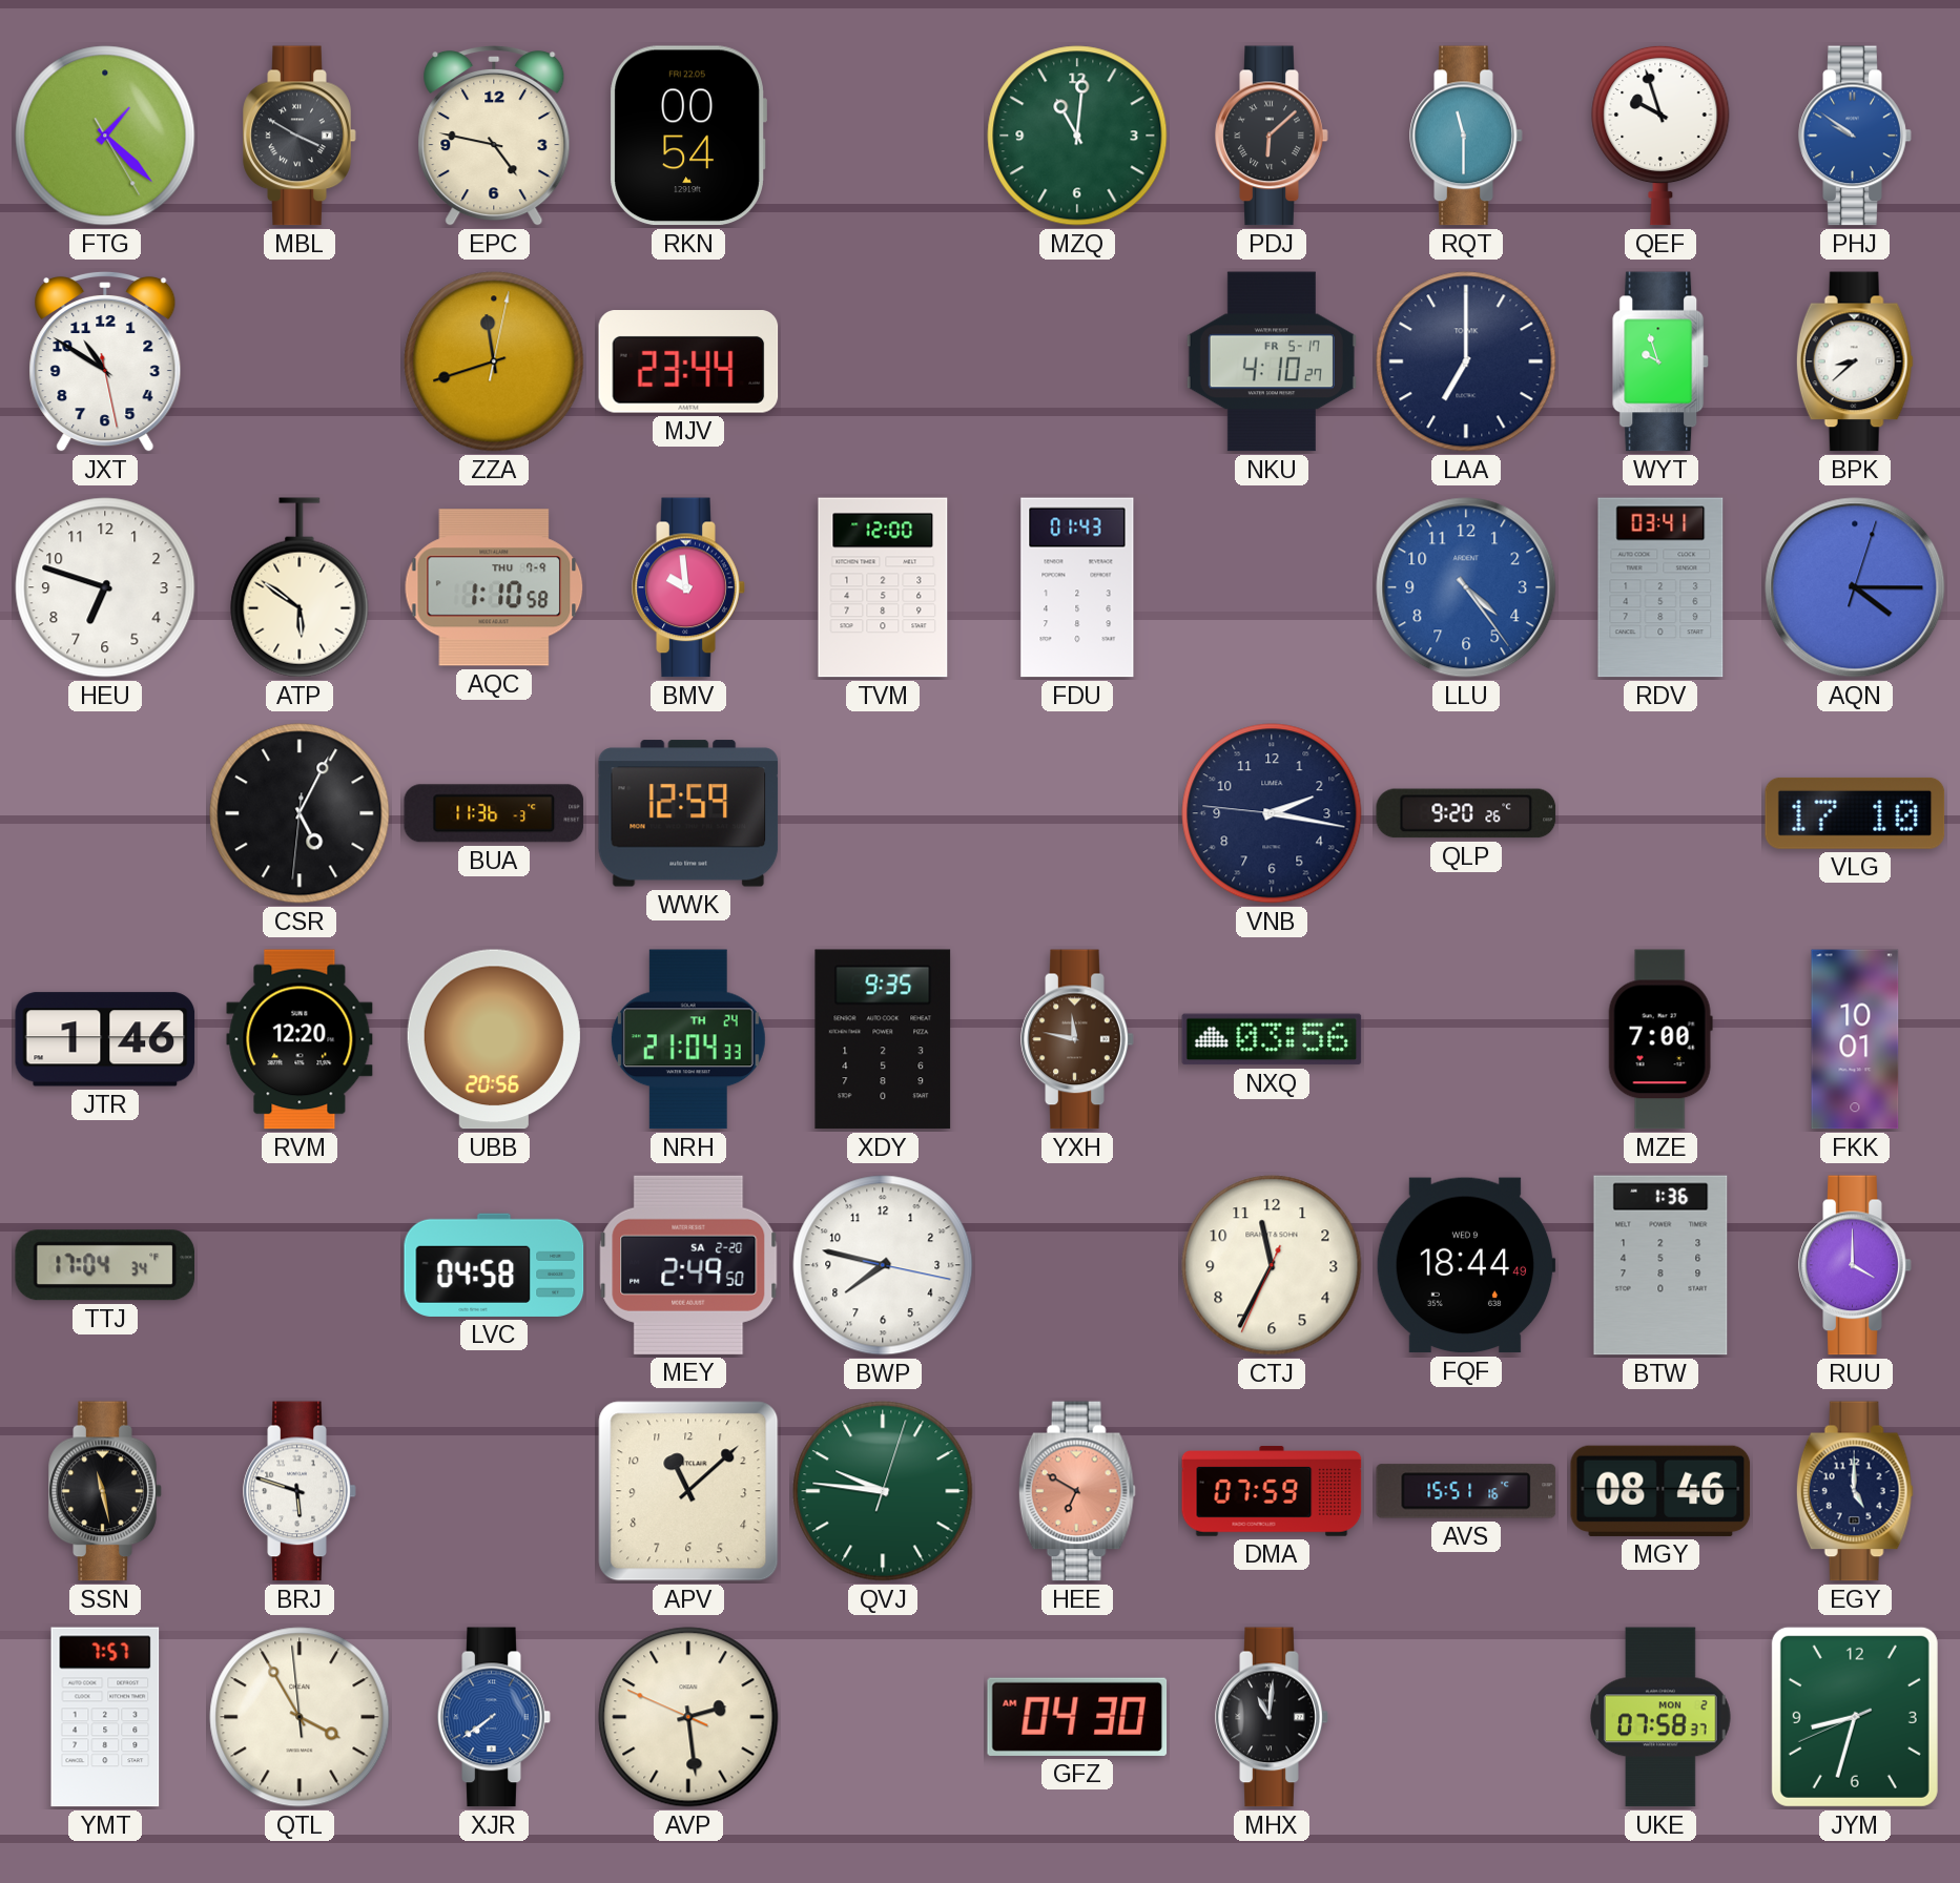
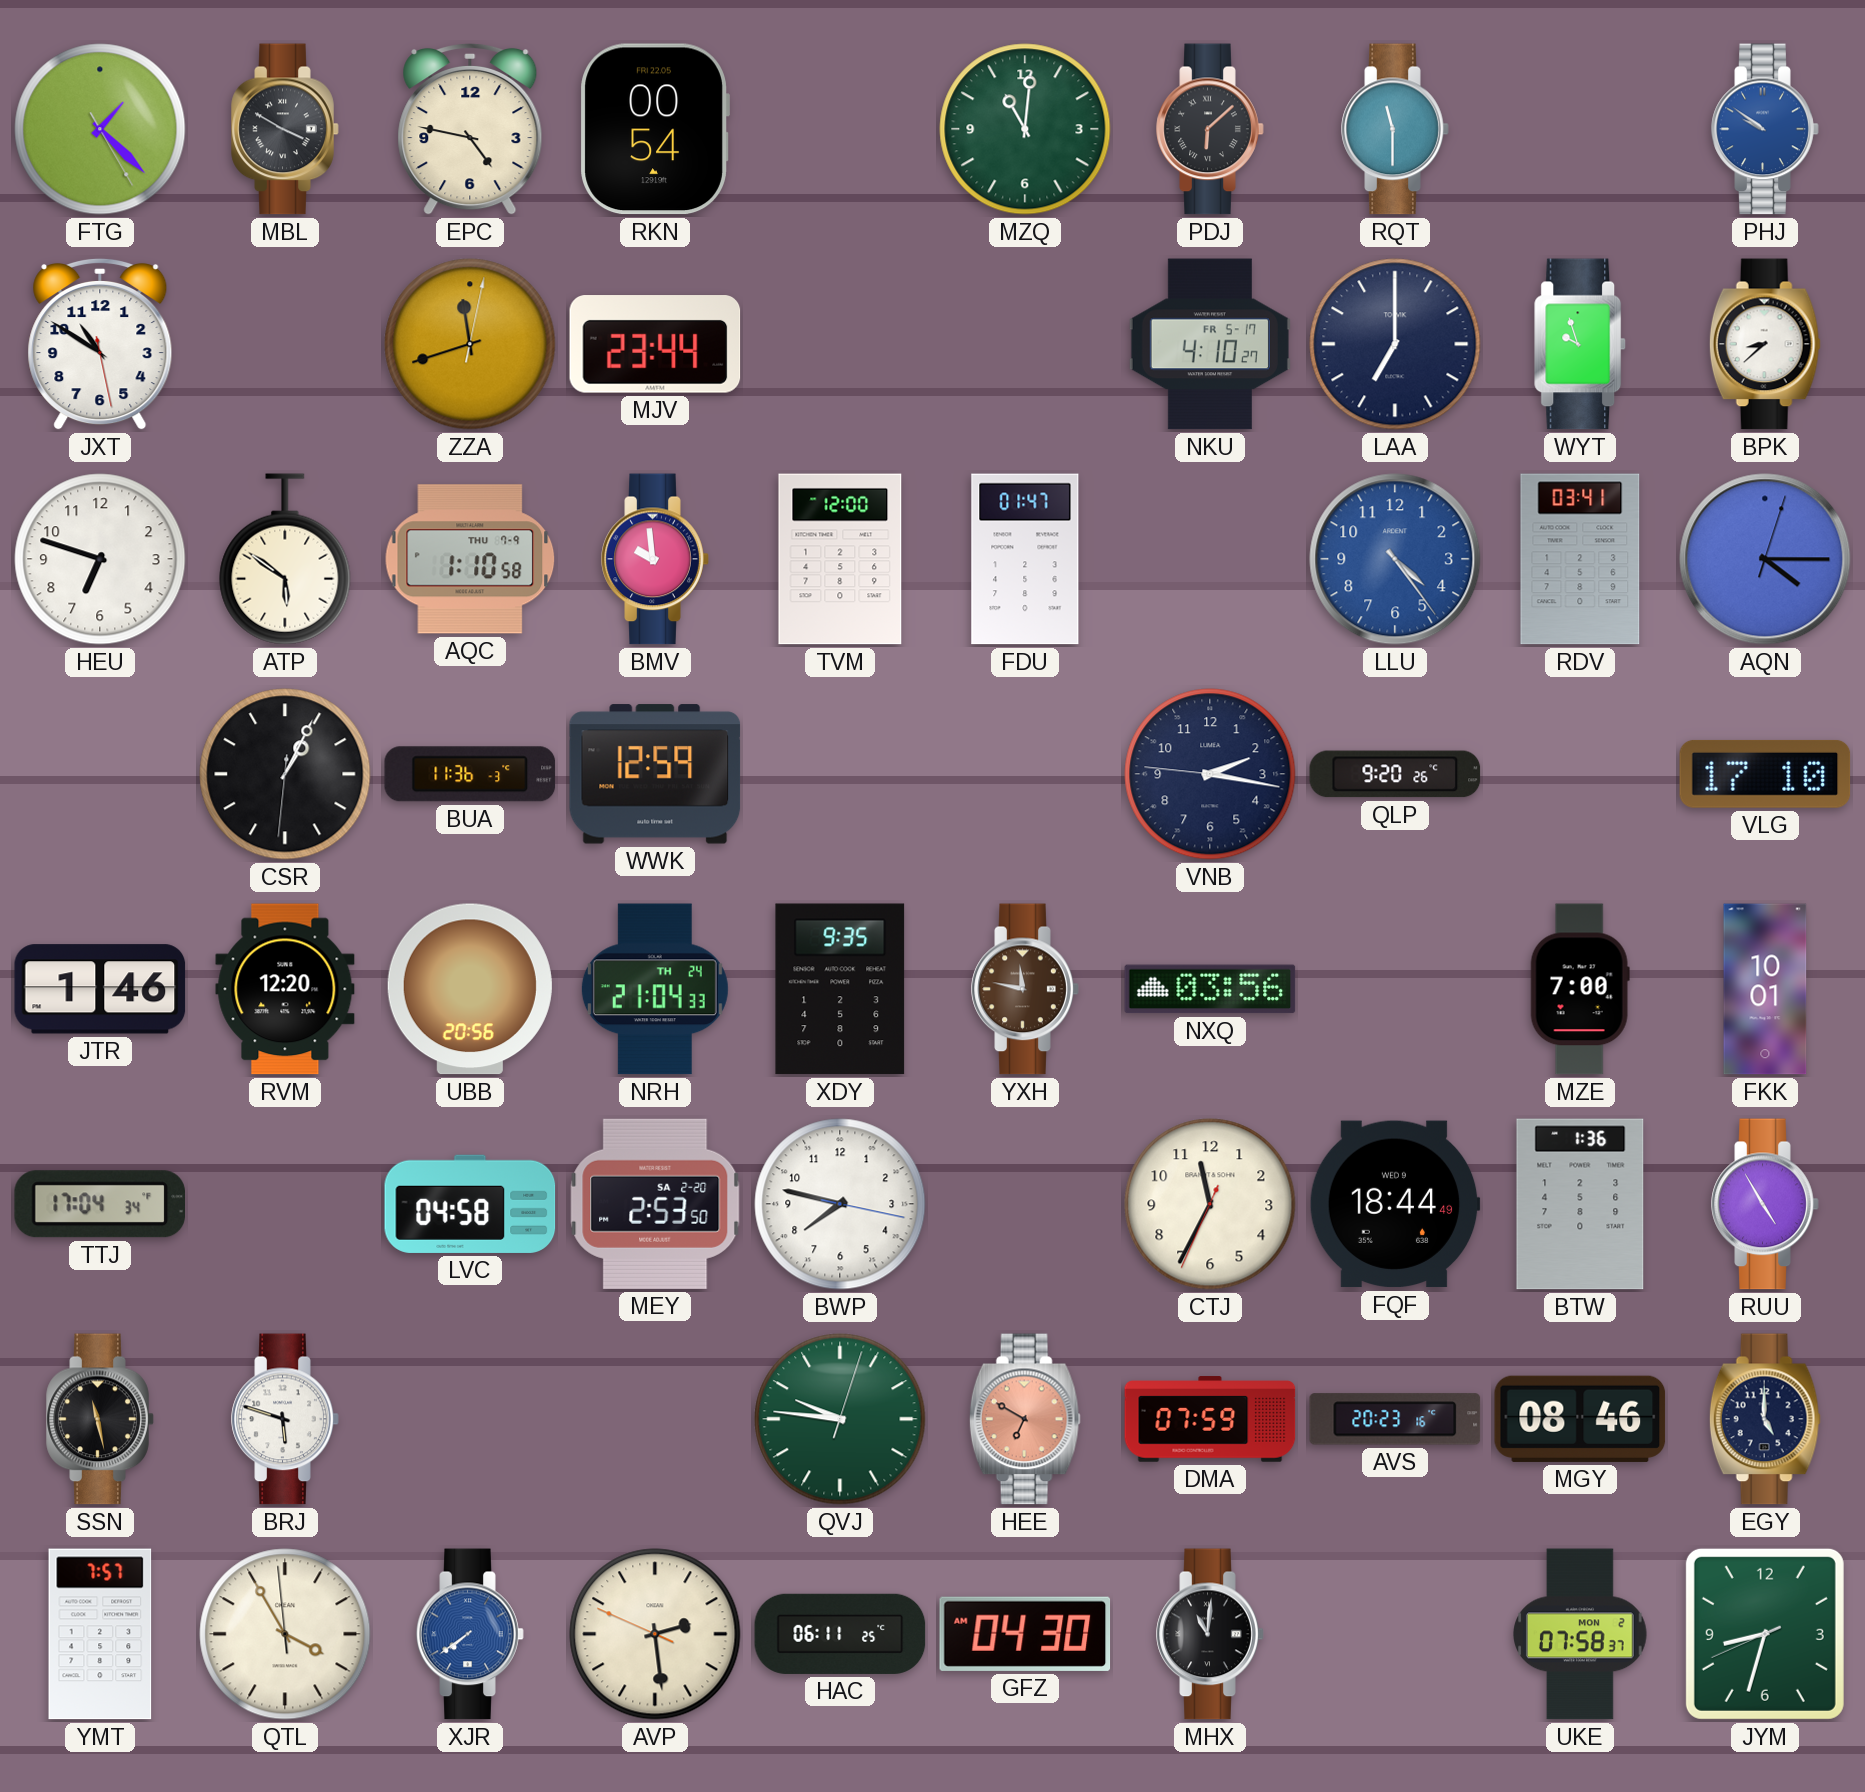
QEF: 9:57 -> none (1660, 136)
FDU: 01:43 -> 01:47 (1025, 559)
CSR: 5:04 -> 1:04 (285, 774)
MEY: 2:49 -> 2:53 (655, 1204)
RUU: 4:00 -> 4:55 (1765, 1204)
APV: 11:08 -> none (688, 1491)
AVS: 15:51 -> 20:23 (1395, 1419)
HAC: none -> 06:11 (840, 1634)
